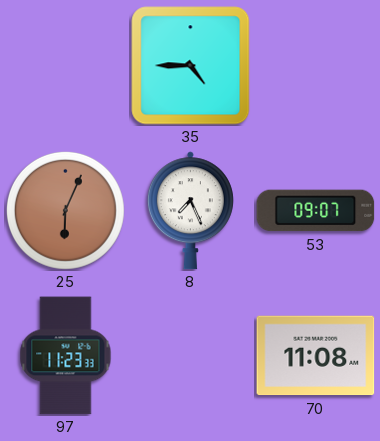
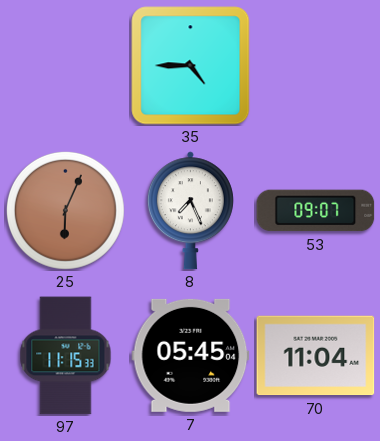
97: 11:23 -> 11:15 (66, 356)
7: none -> 05:45 (191, 355)
70: 11:08 -> 11:04 (316, 356)
